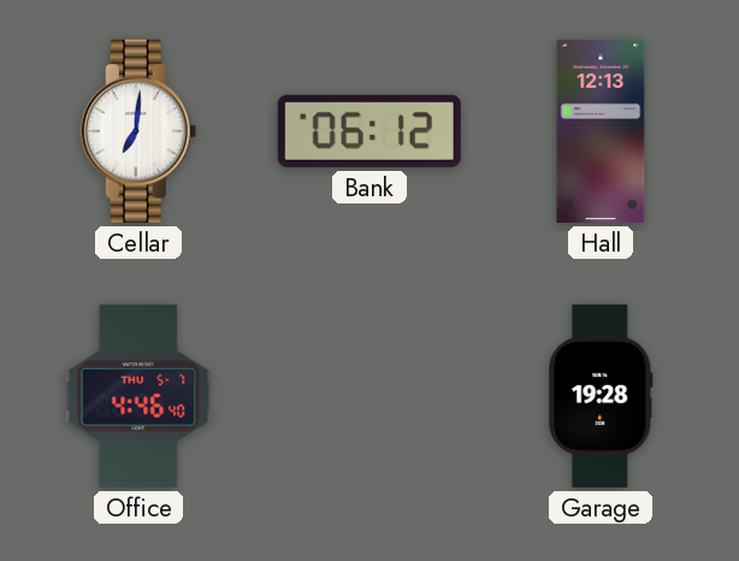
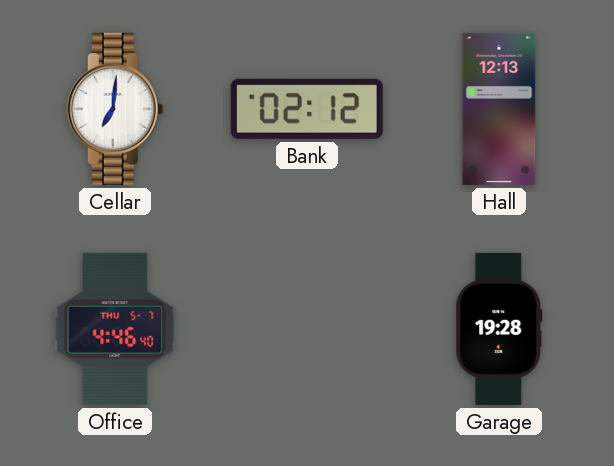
Bank: 06:12 -> 02:12 (307, 109)
